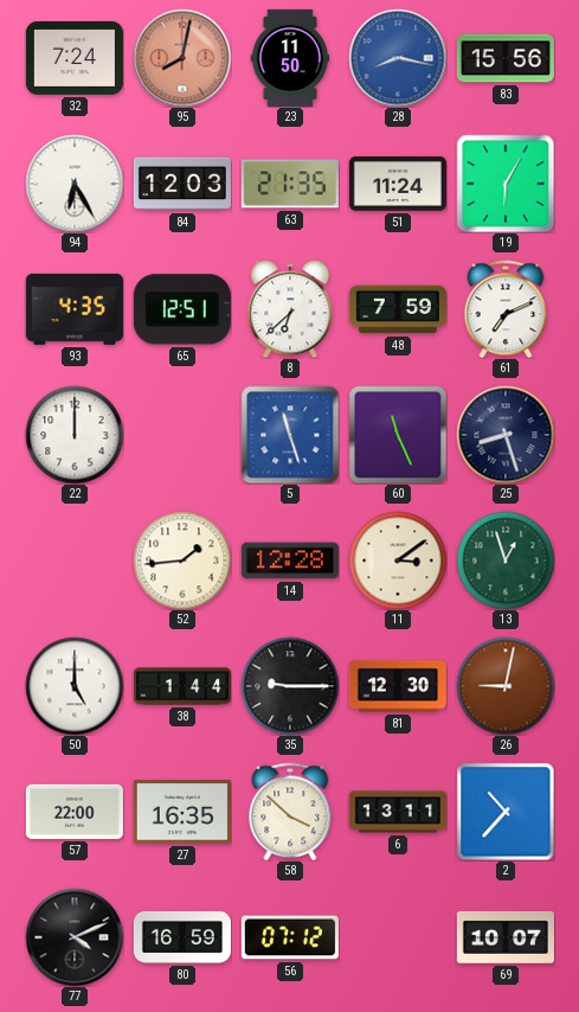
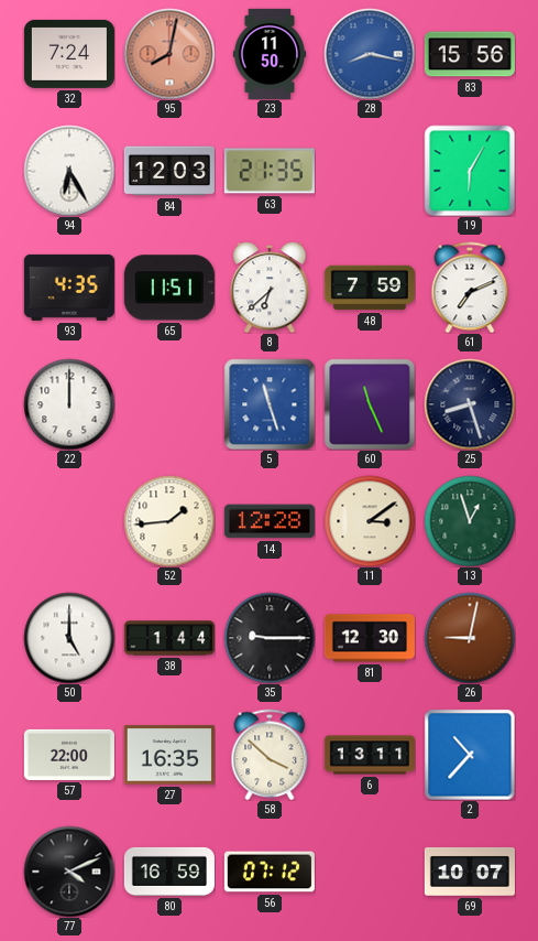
51: 11:24 -> none (398, 184)
65: 12:51 -> 11:51 (169, 288)
